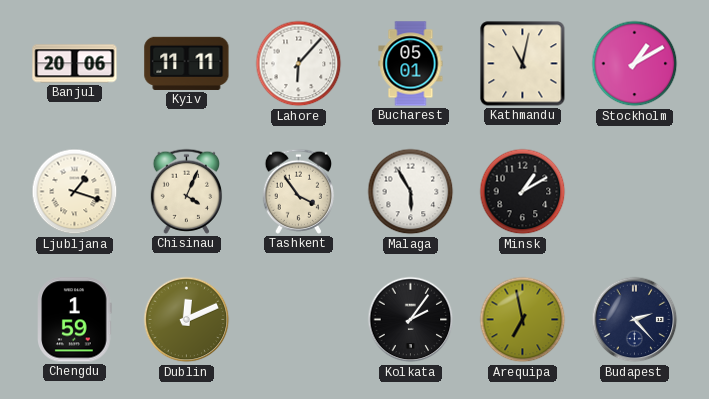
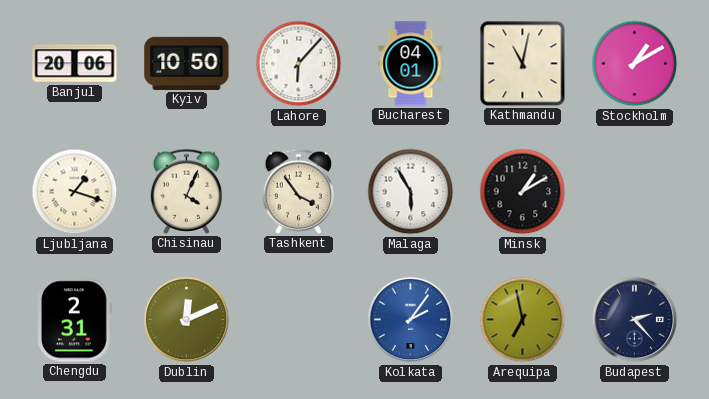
Kyiv: 11:11 -> 10:50 (187, 63)
Bucharest: 05:01 -> 04:01 (411, 64)
Chengdu: 1:59 -> 2:31 (75, 320)
Kolkata dial: black -> blue (411, 320)
